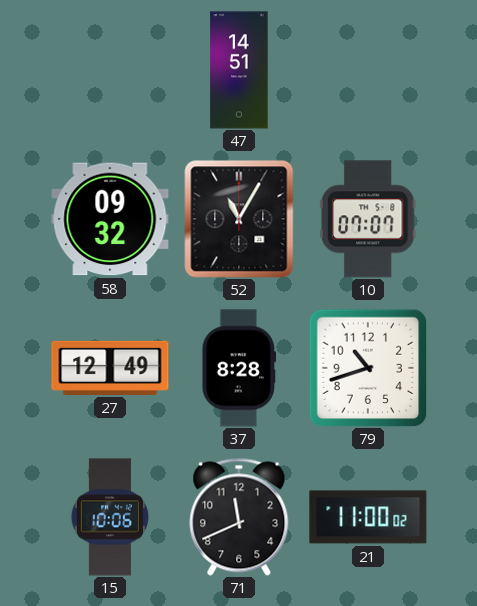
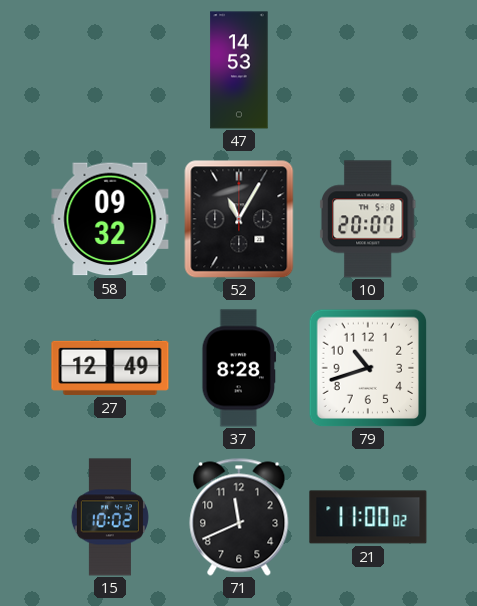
47: 14:51 -> 14:53 (239, 70)
10: 07:07 -> 20:07 (368, 219)
15: 10:06 -> 10:02 (110, 517)
